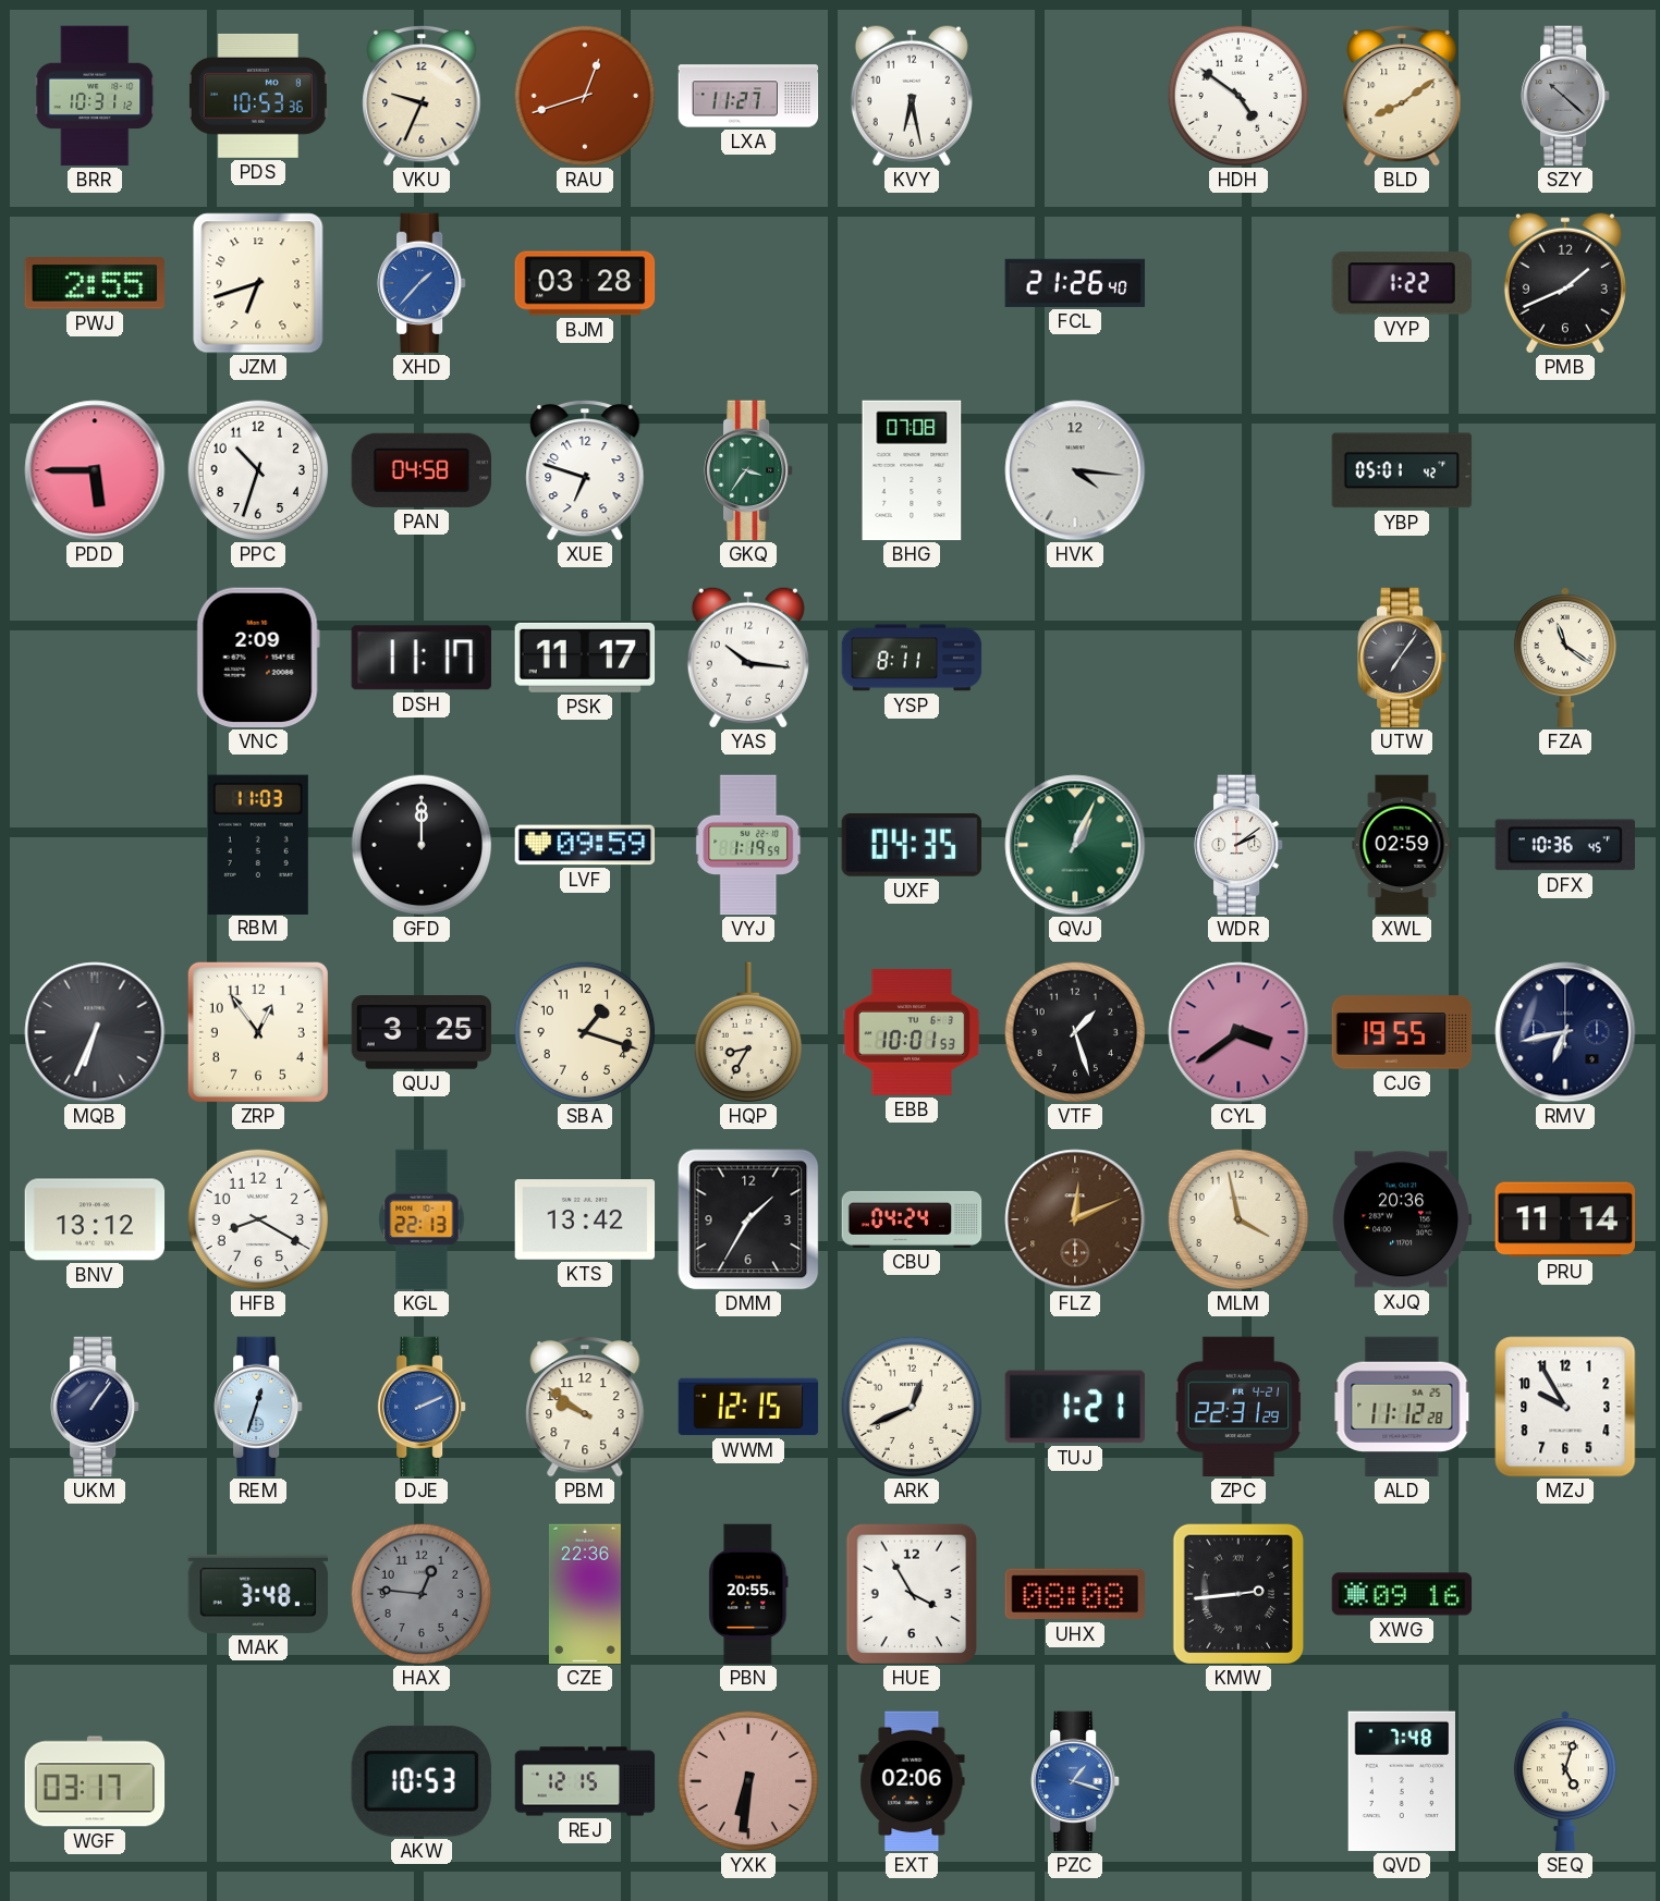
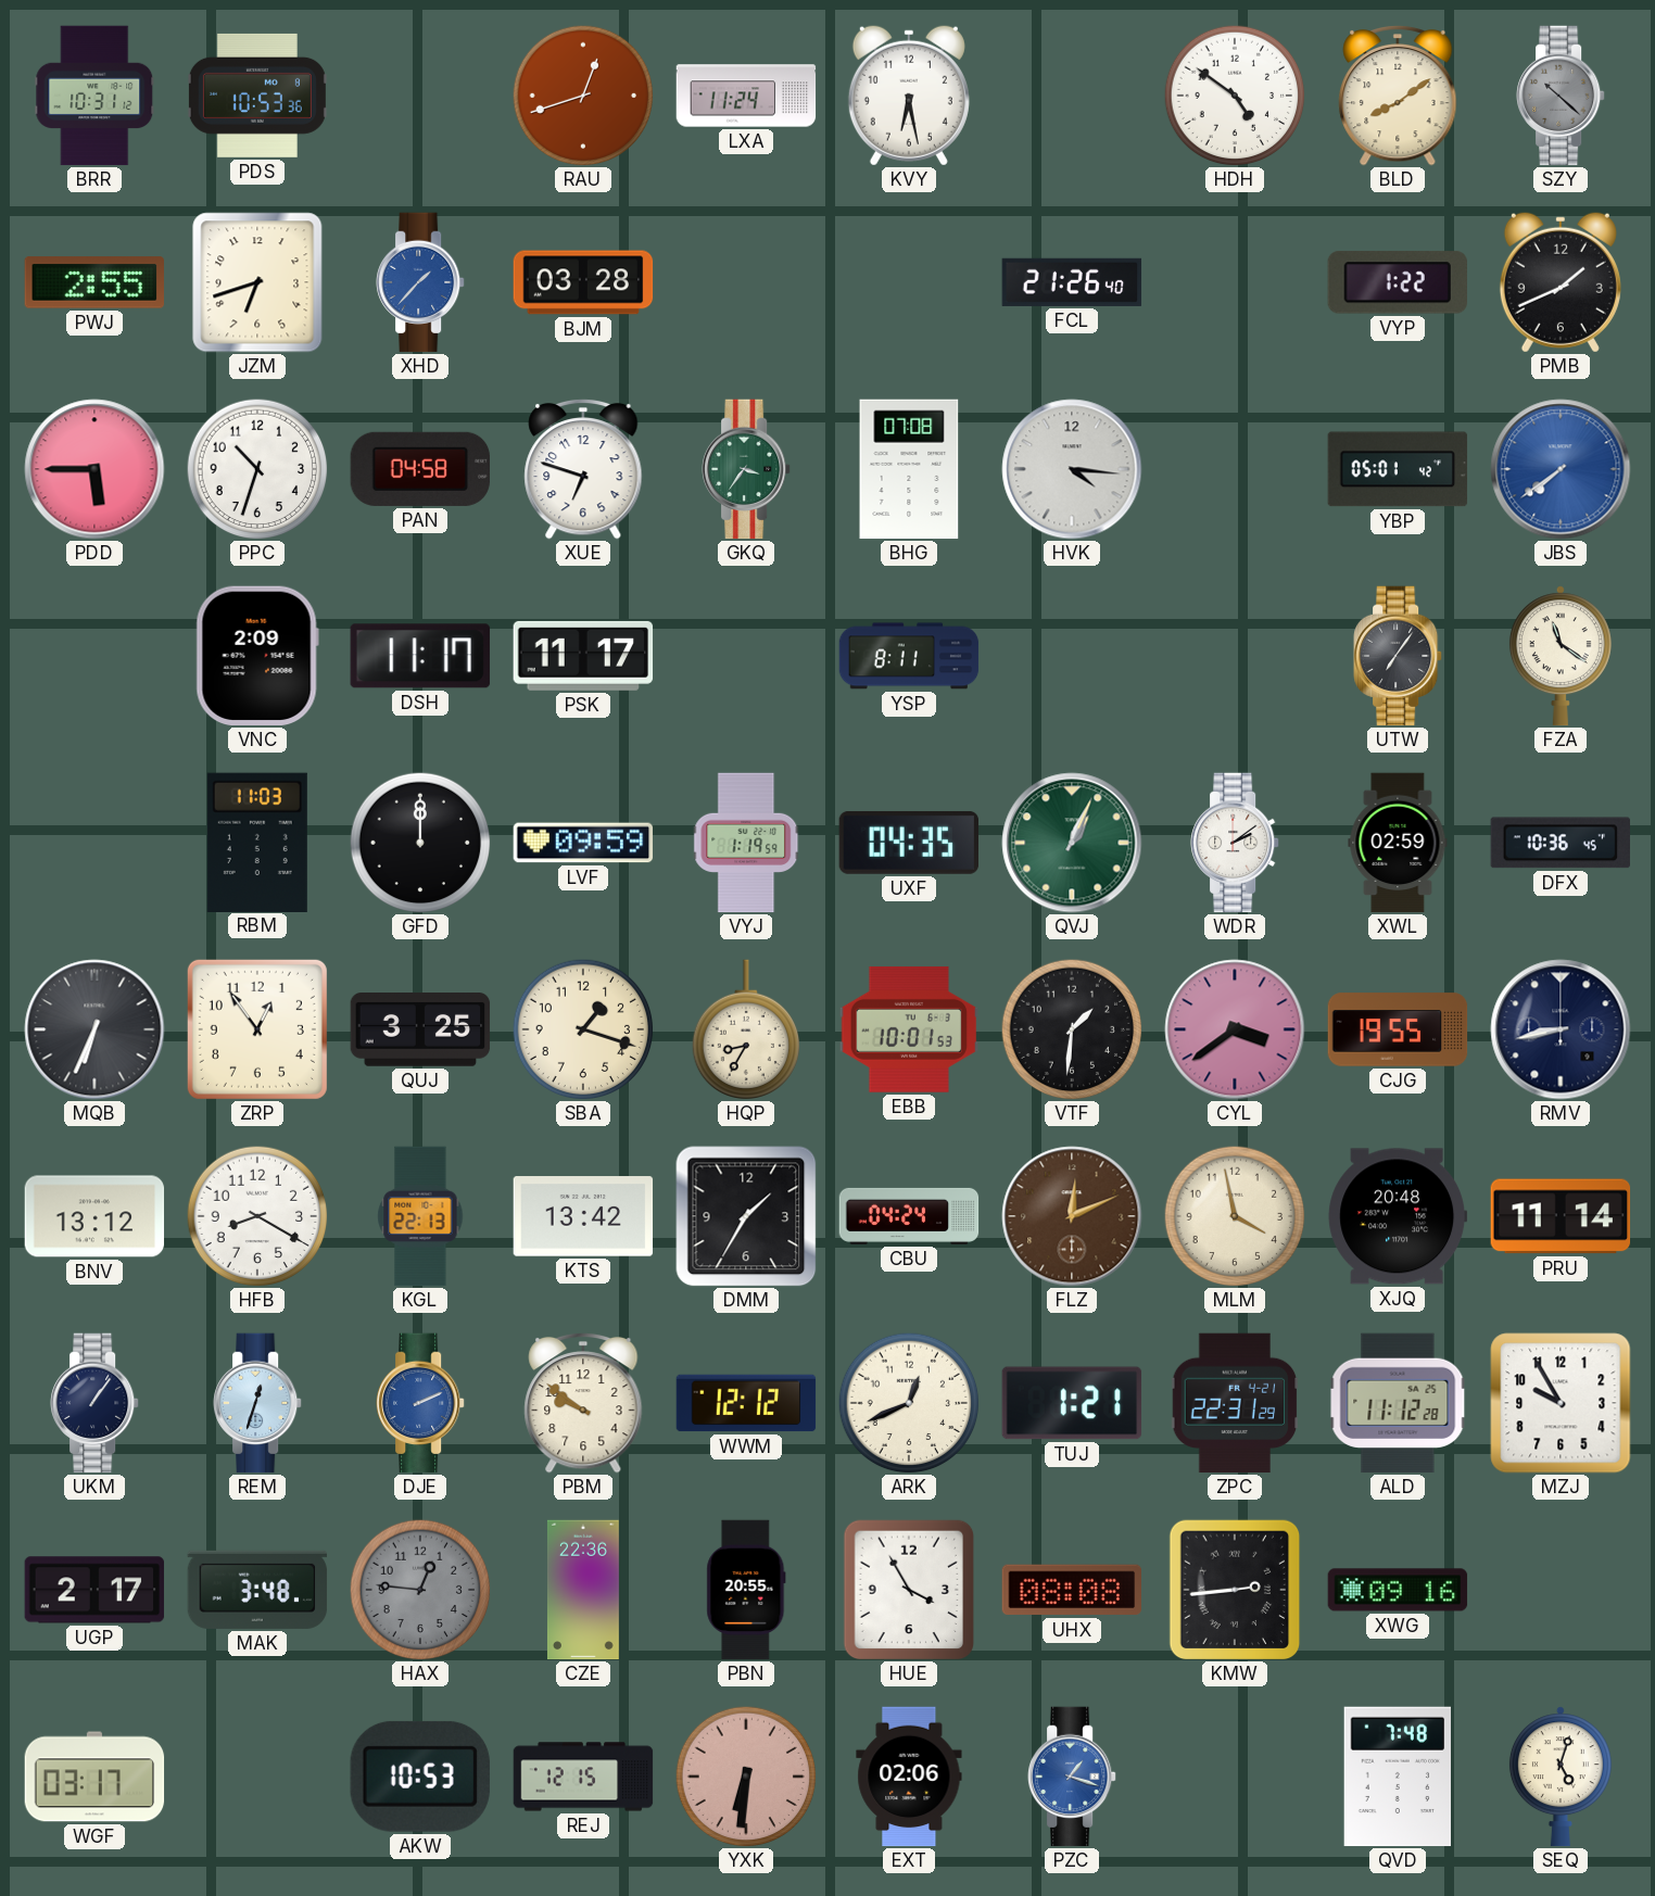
VKU: 9:34 -> none (422, 96)
LXA: 11:27 -> 11:24 (746, 96)
JBS: none -> 7:39 (1561, 469)
YAS: 10:16 -> none (748, 658)
VTF: 1:27 -> 1:31 (1072, 1029)
RMV: 6:43 -> 8:43 (1561, 1029)
XJQ: 20:36 -> 20:48 (1398, 1216)
WWM: 12:15 -> 12:12 (746, 1403)
UGP: none -> 2:17 (94, 1590)
